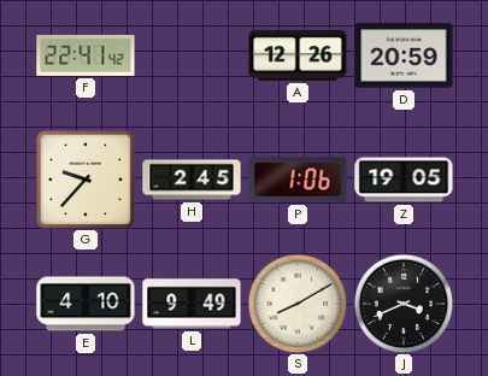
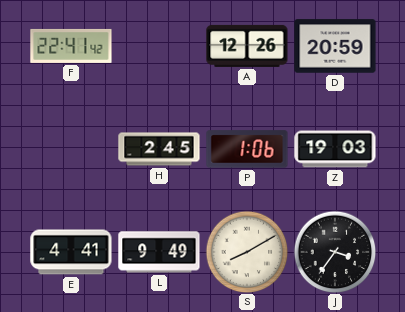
G: 9:37 -> none (86, 180)
Z: 19:05 -> 19:03 (335, 149)
E: 4:10 -> 4:41 (71, 252)
J: 3:41 -> 3:36 (335, 252)
